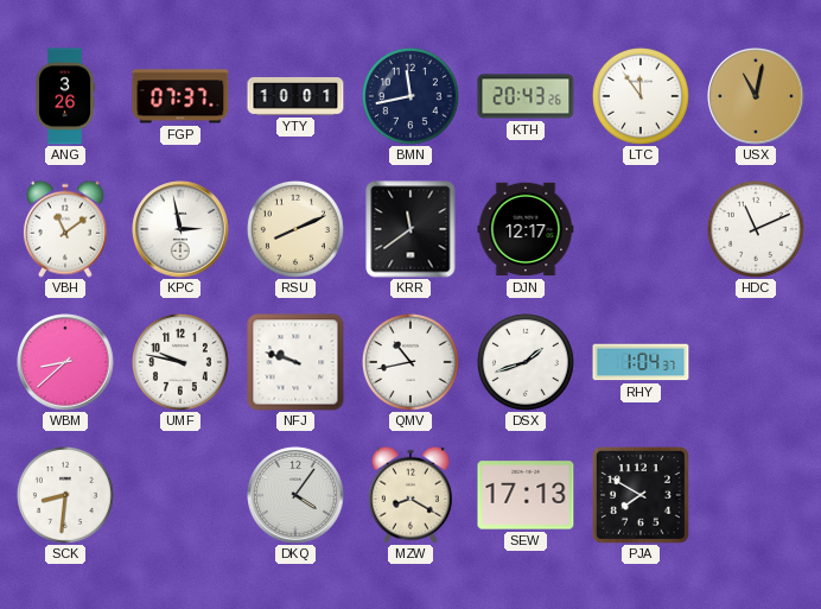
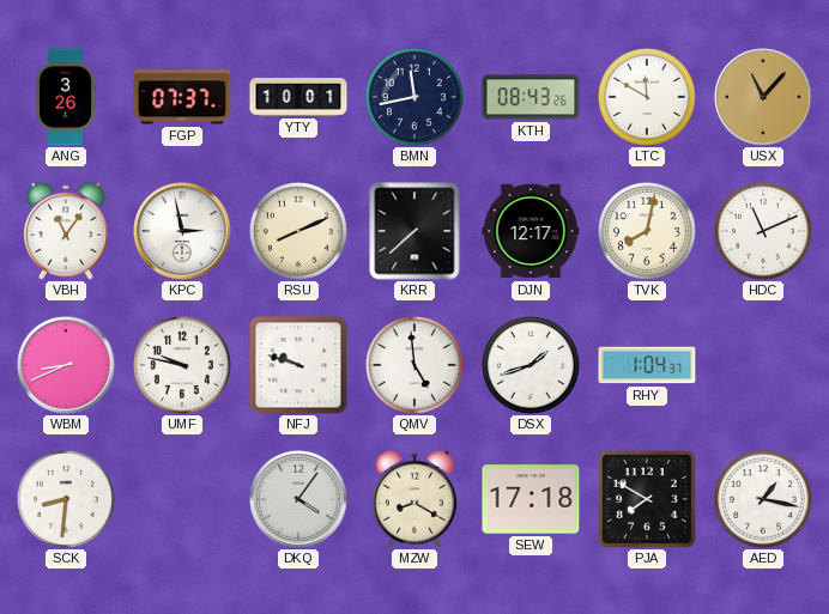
KTH: 20:43 -> 08:43 (531, 97)
LTC: 11:54 -> 11:50 (647, 97)
USX: 11:02 -> 11:07 (763, 97)
VBH: 11:09 -> 11:06 (66, 231)
KRR: 11:39 -> 7:38 (414, 231)
TVK: none -> 8:02 (647, 231)
WBM: 8:38 -> 8:41 (66, 365)
QMV: 10:43 -> 4:59 (414, 365)
SEW: 17:13 -> 17:18 (531, 499)
AED: none -> 1:17 (763, 499)
